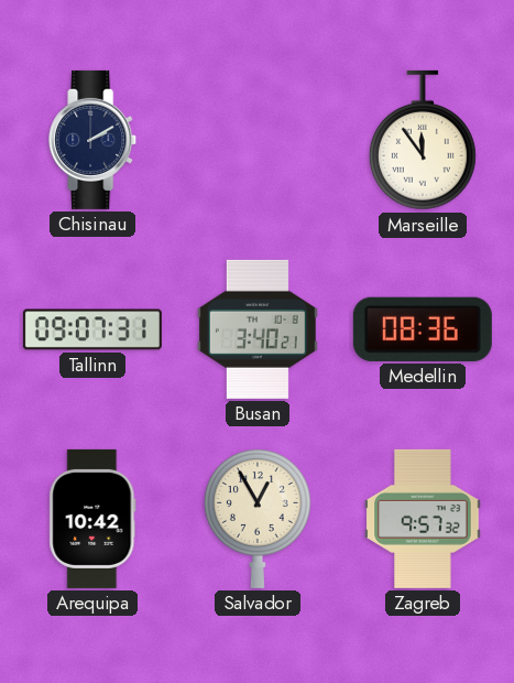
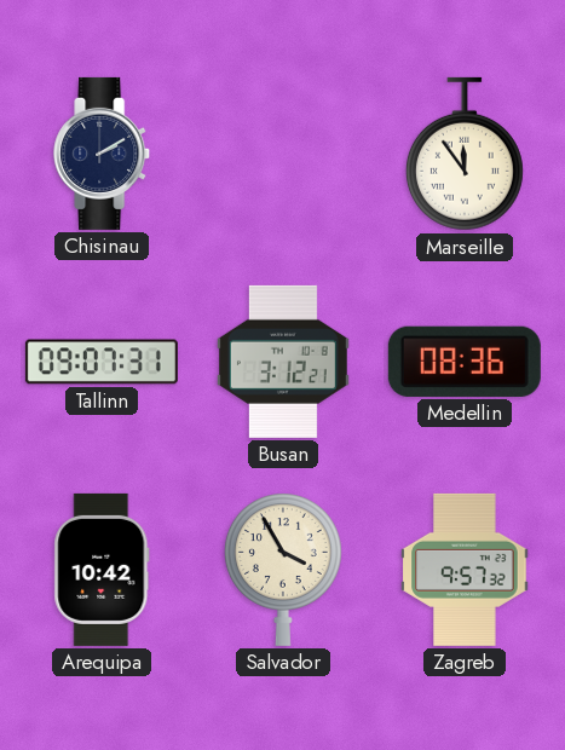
Busan: 3:40 -> 3:12 (283, 362)
Salvador: 12:55 -> 3:55 (283, 570)
